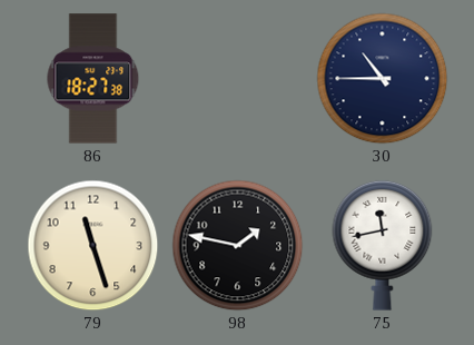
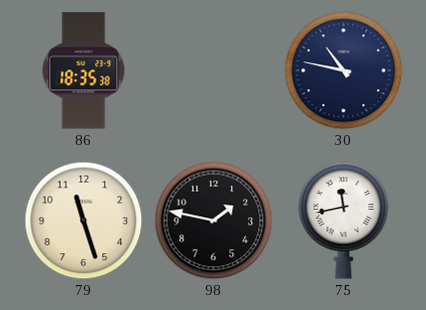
86: 18:27 -> 18:35 (84, 71)
30: 10:45 -> 10:47 (343, 70)
